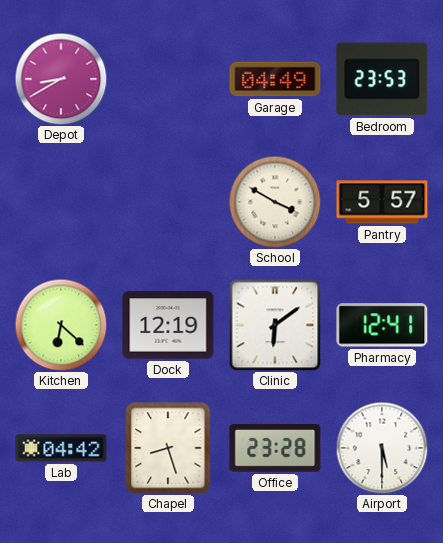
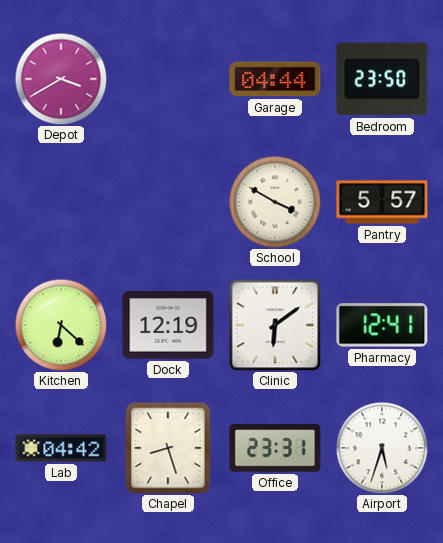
Depot: 8:40 -> 3:40 (61, 79)
Garage: 04:49 -> 04:44 (275, 79)
Bedroom: 23:53 -> 23:50 (382, 79)
Office: 23:28 -> 23:31 (275, 448)
Airport: 5:30 -> 5:33 (382, 448)
